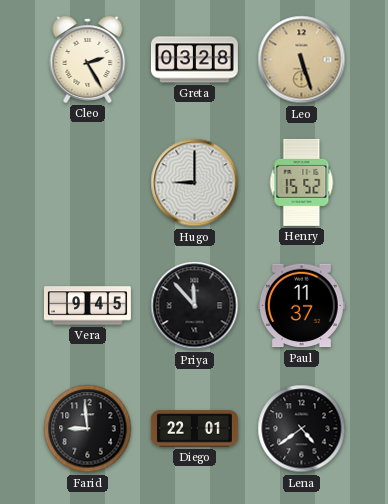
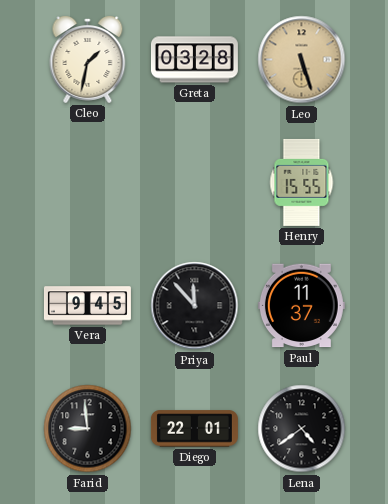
Cleo: 2:25 -> 1:32 (88, 60)
Hugo: 9:00 -> none (195, 183)
Henry: 15:52 -> 15:55 (302, 182)
